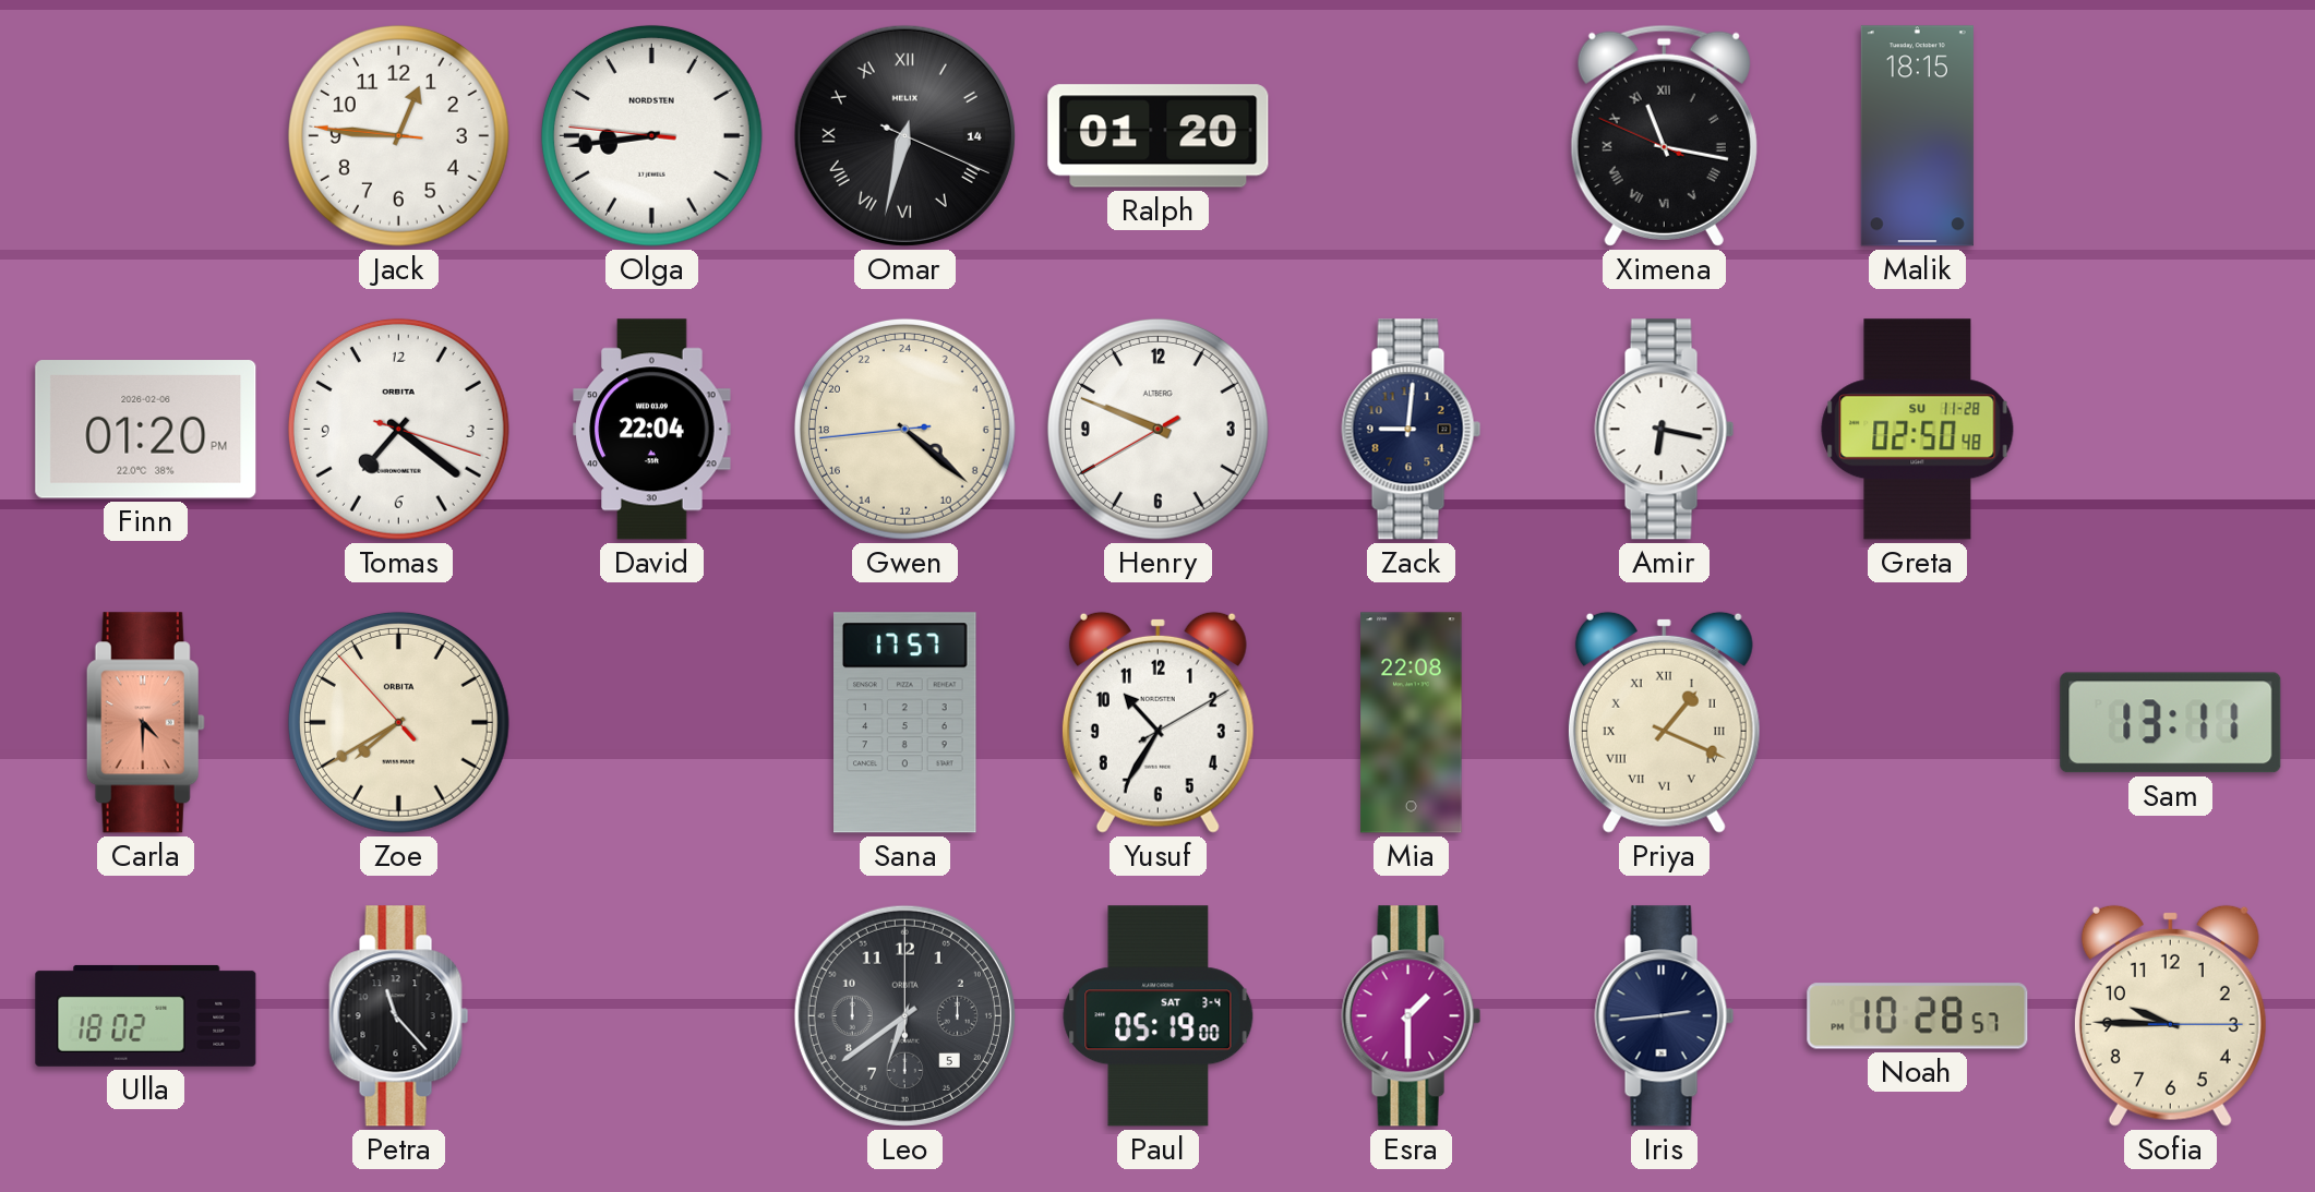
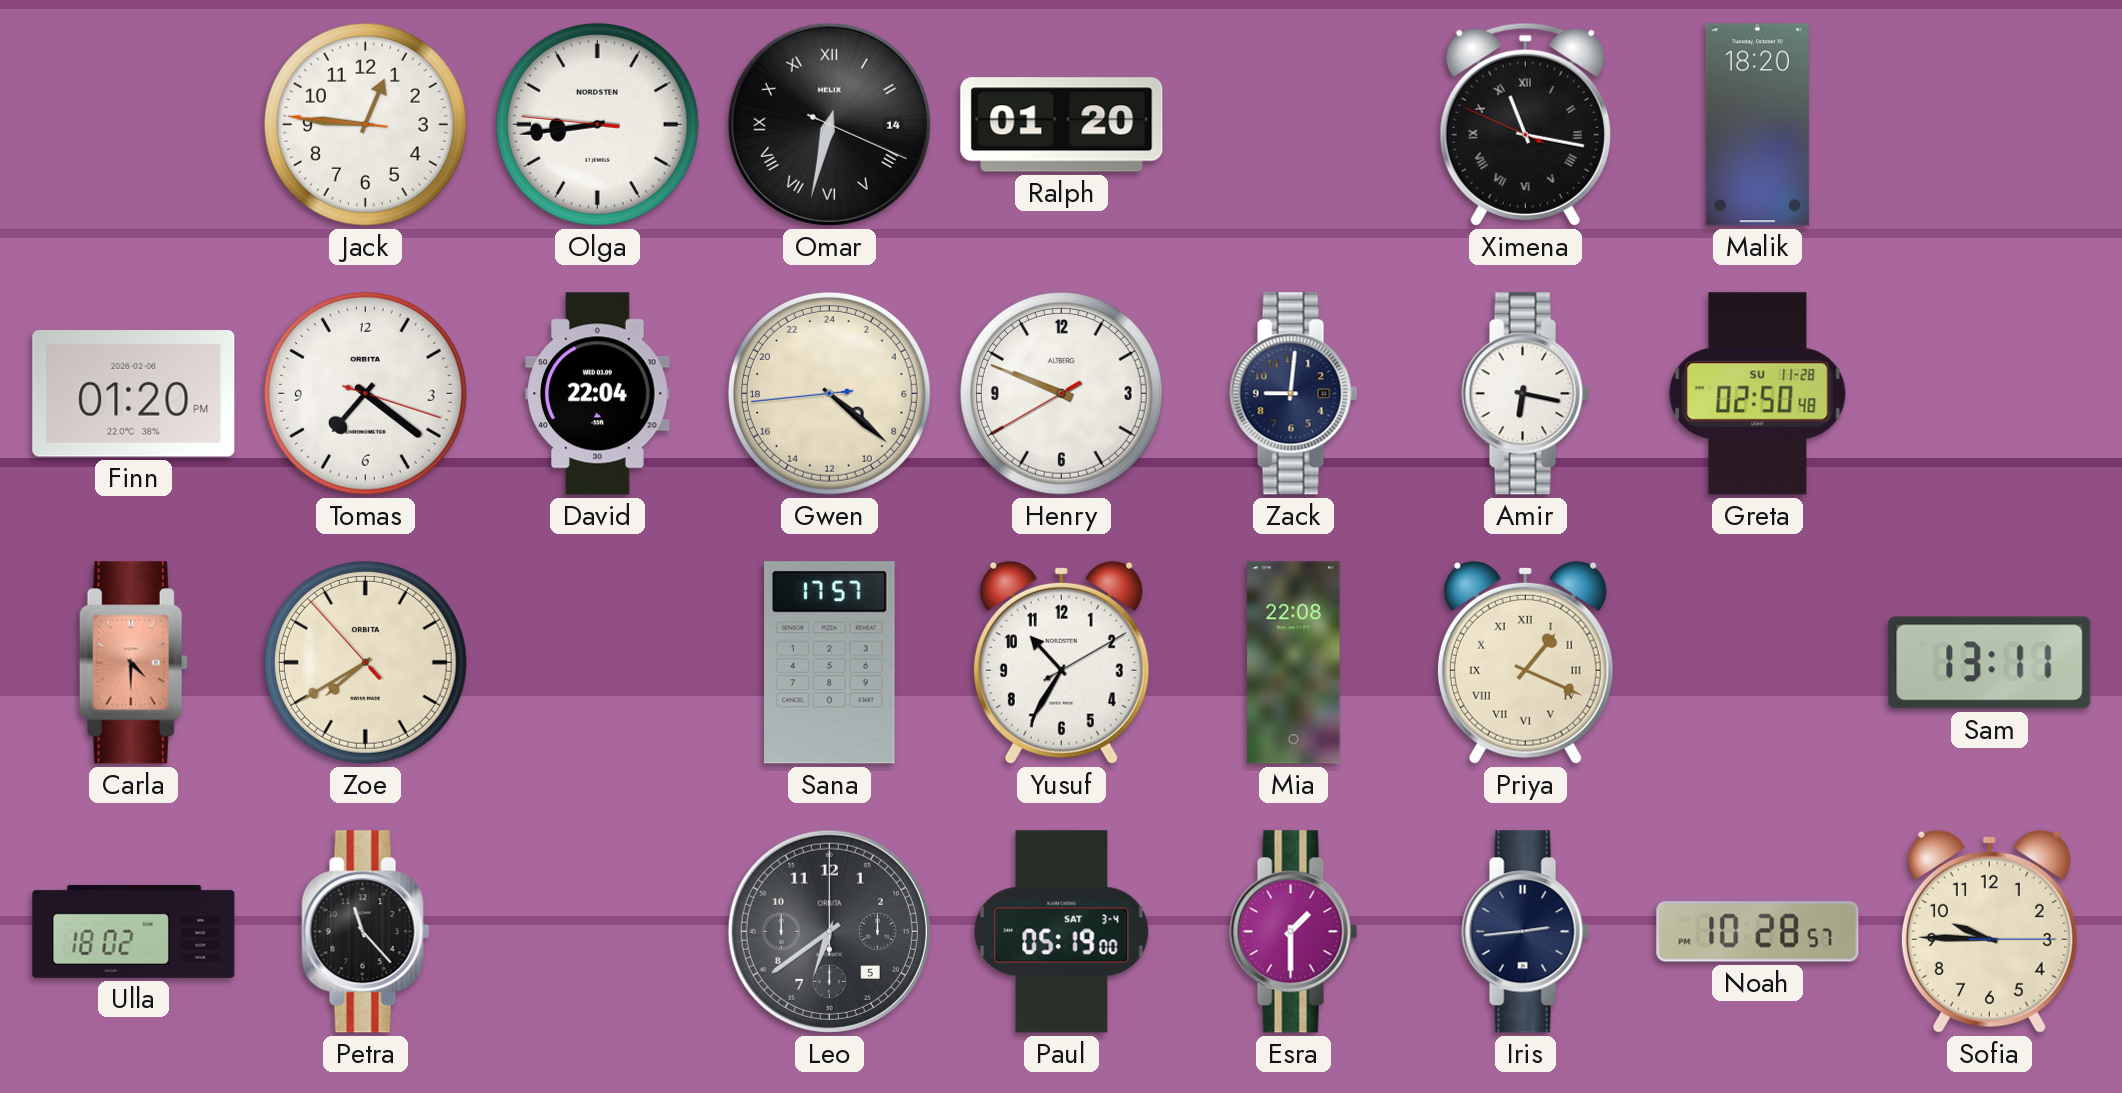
Malik: 18:15 -> 18:20 (1757, 125)
